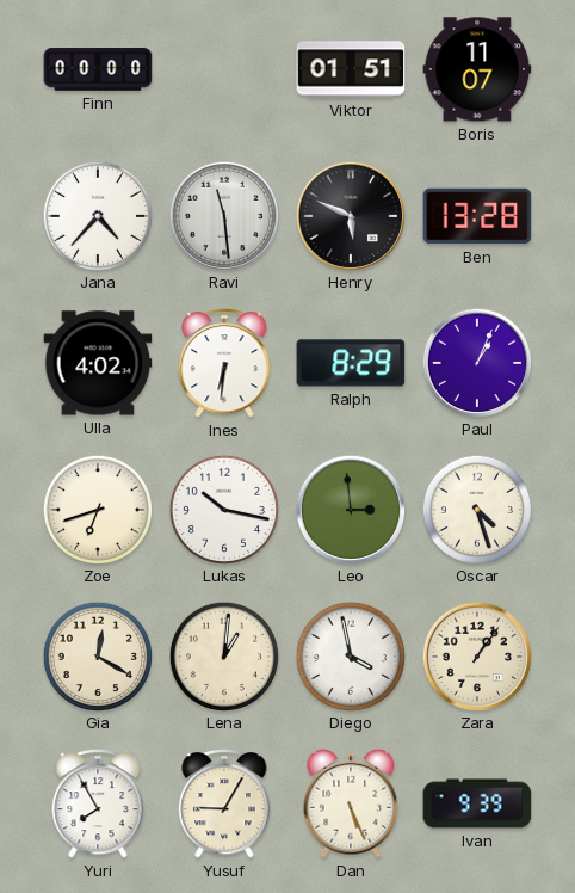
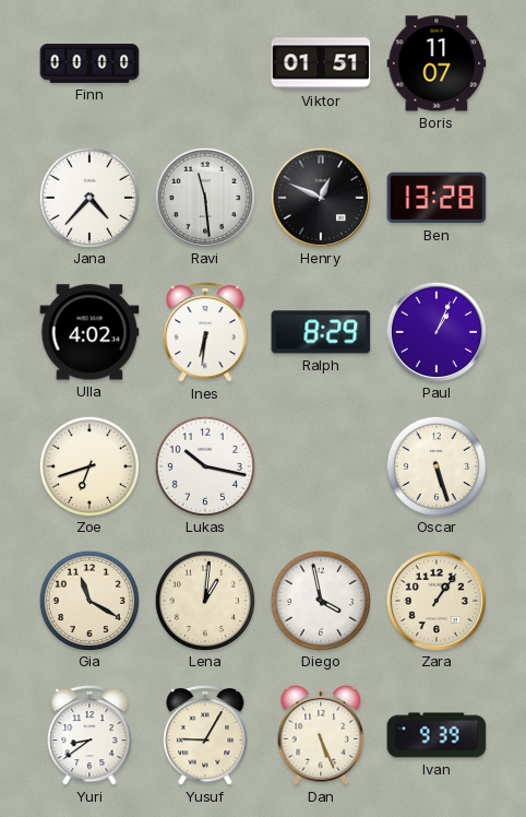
Henry: 5:49 -> 12:49 (320, 197)
Leo: 2:59 -> none (350, 509)
Oscar: 4:27 -> 5:27 (435, 465)
Gia: 12:20 -> 11:20 (88, 600)
Yuri: 7:55 -> 8:39 (89, 736)
